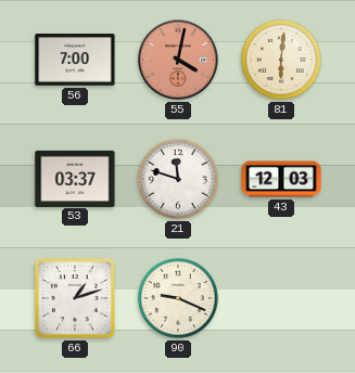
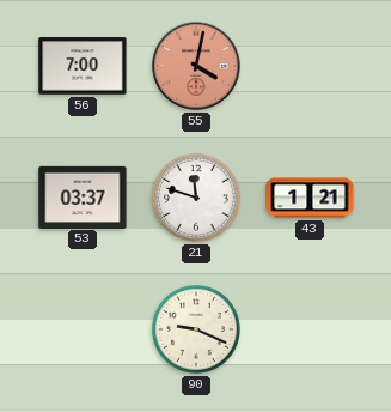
81: 6:01 -> none (281, 60)
43: 12:03 -> 1:21 (310, 198)
66: 1:12 -> none (76, 299)
